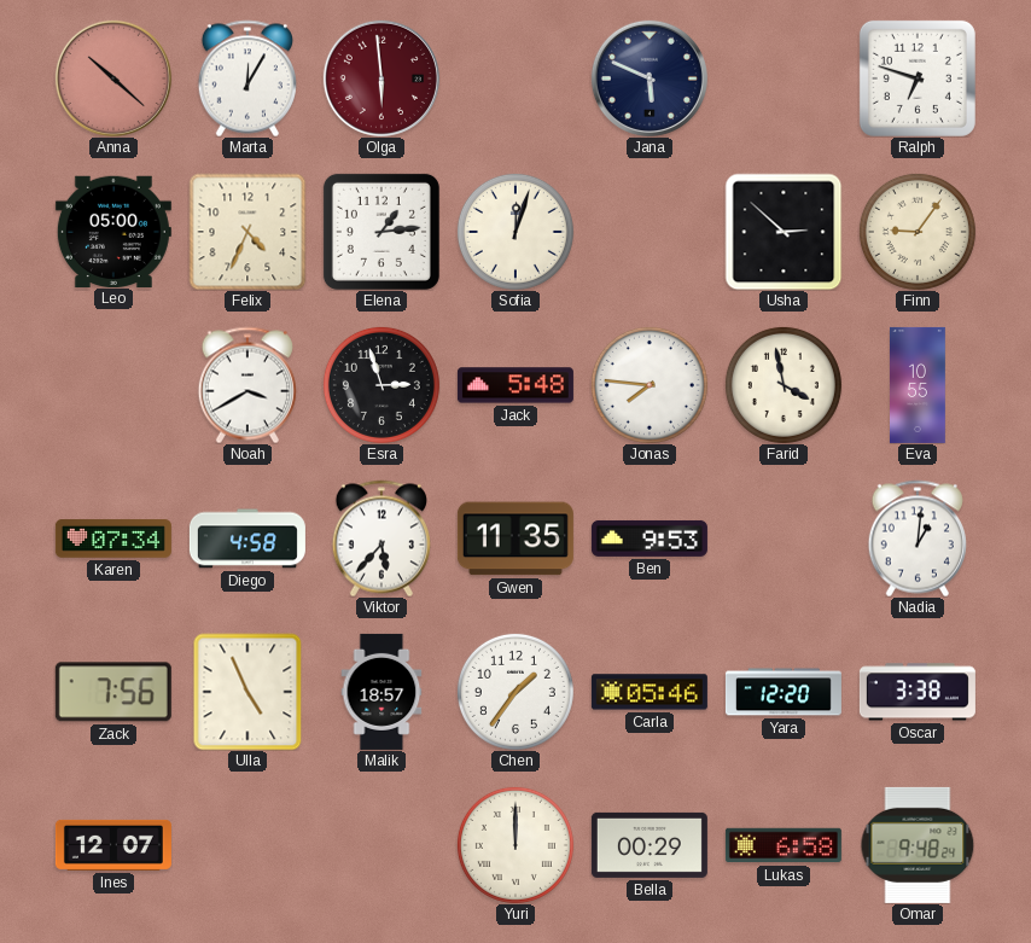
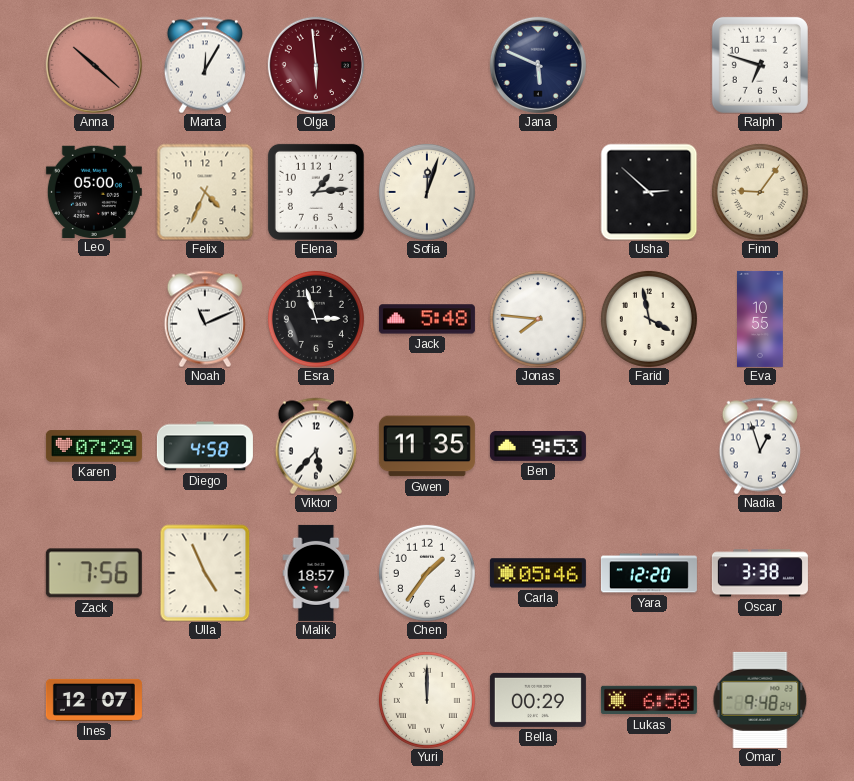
Noah: 3:40 -> 11:11 (205, 319)
Karen: 07:34 -> 07:29 (94, 446)
Nadia: 1:01 -> 12:57 (760, 446)
